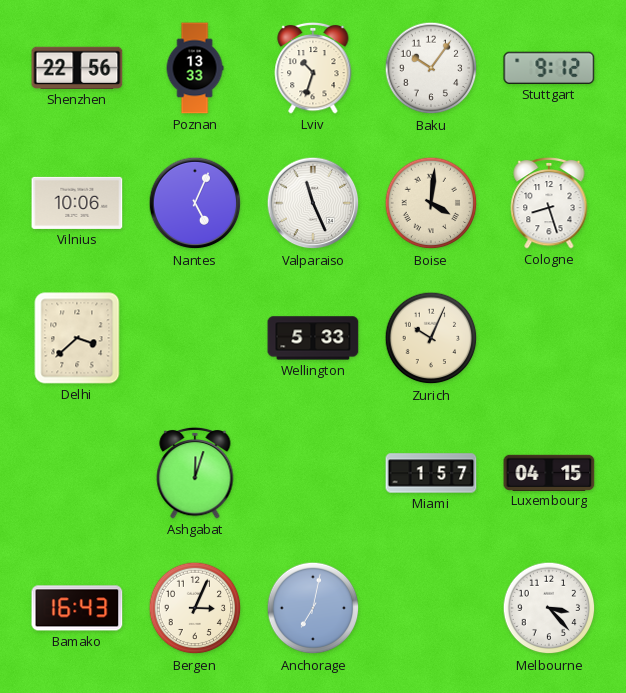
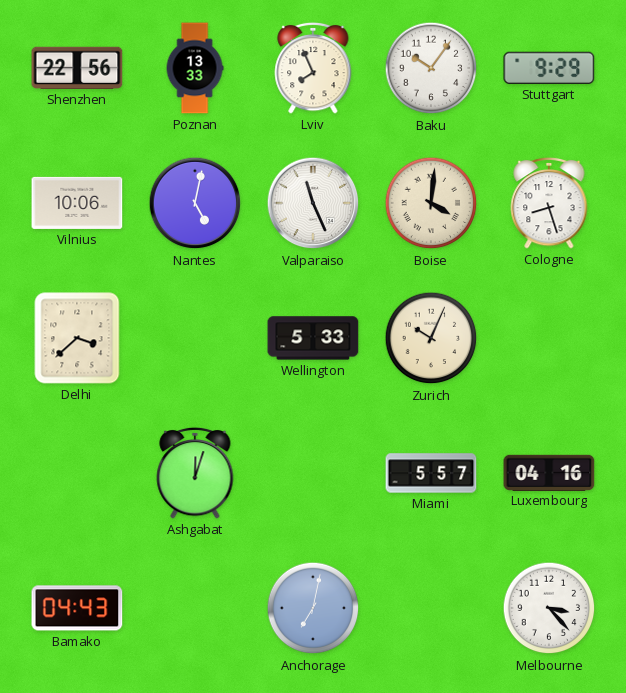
Lviv: 10:33 -> 7:56 (313, 68)
Stuttgart: 9:12 -> 9:29 (549, 68)
Nantes: 5:04 -> 5:02 (195, 203)
Miami: 1:57 -> 5:57 (431, 473)
Luxembourg: 04:15 -> 04:16 (549, 472)
Bamako: 16:43 -> 04:43 (77, 608)
Bergen: 3:04 -> none (195, 608)
